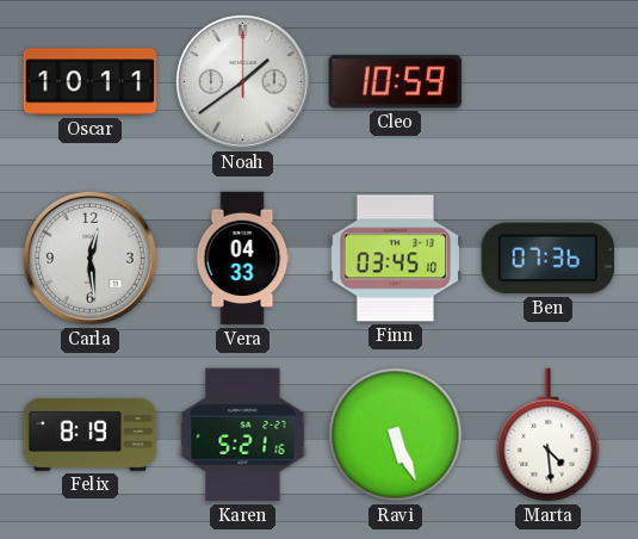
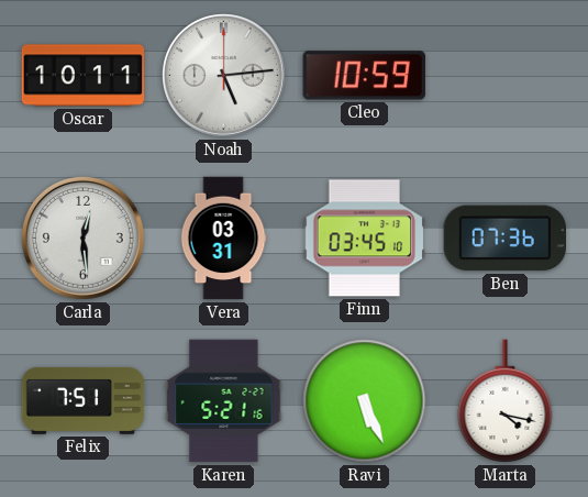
Noah: 1:39 -> 5:14 (224, 76)
Vera: 04:33 -> 03:31 (223, 239)
Felix: 8:19 -> 7:51 (84, 400)
Marta: 4:29 -> 4:17 (506, 401)
